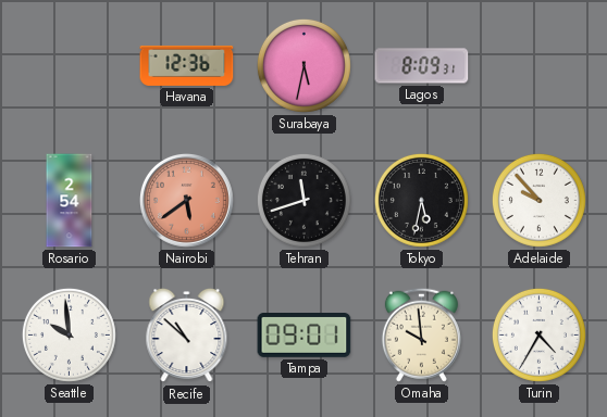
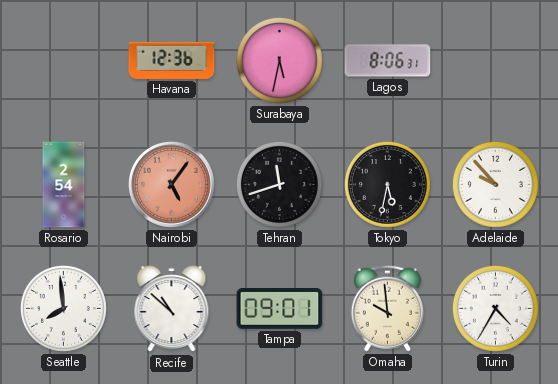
Lagos: 8:09 -> 8:06 (388, 61)
Nairobi: 5:39 -> 5:06 (171, 184)
Seattle: 9:59 -> 7:59 (63, 308)
